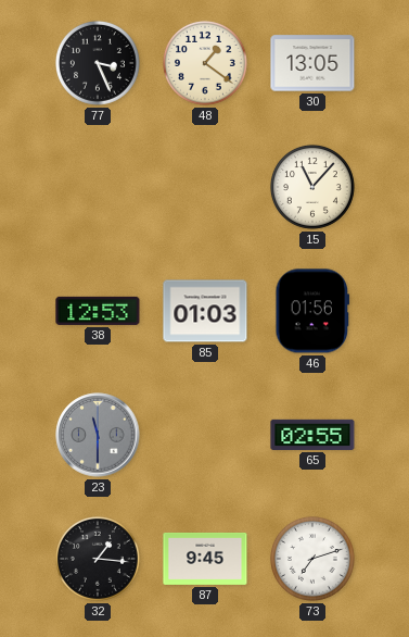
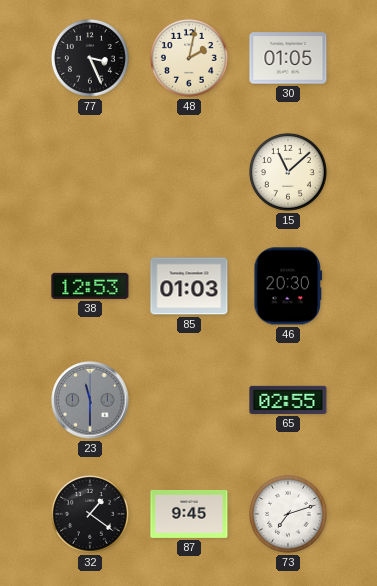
48: 1:21 -> 2:02 (189, 58)
30: 13:05 -> 01:05 (288, 58)
15: 11:07 -> 11:08 (288, 172)
46: 01:56 -> 20:30 (288, 286)
32: 1:16 -> 1:21 (90, 514)
